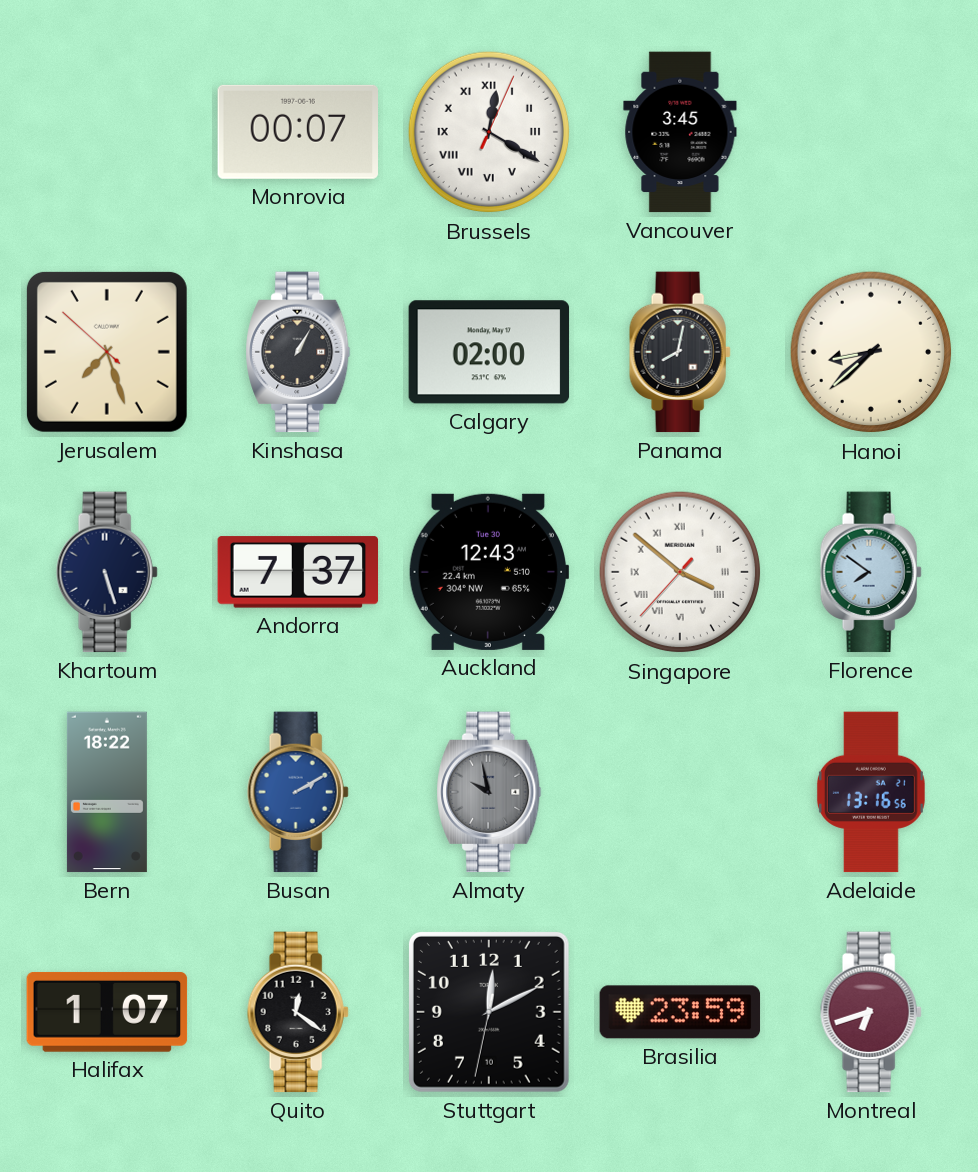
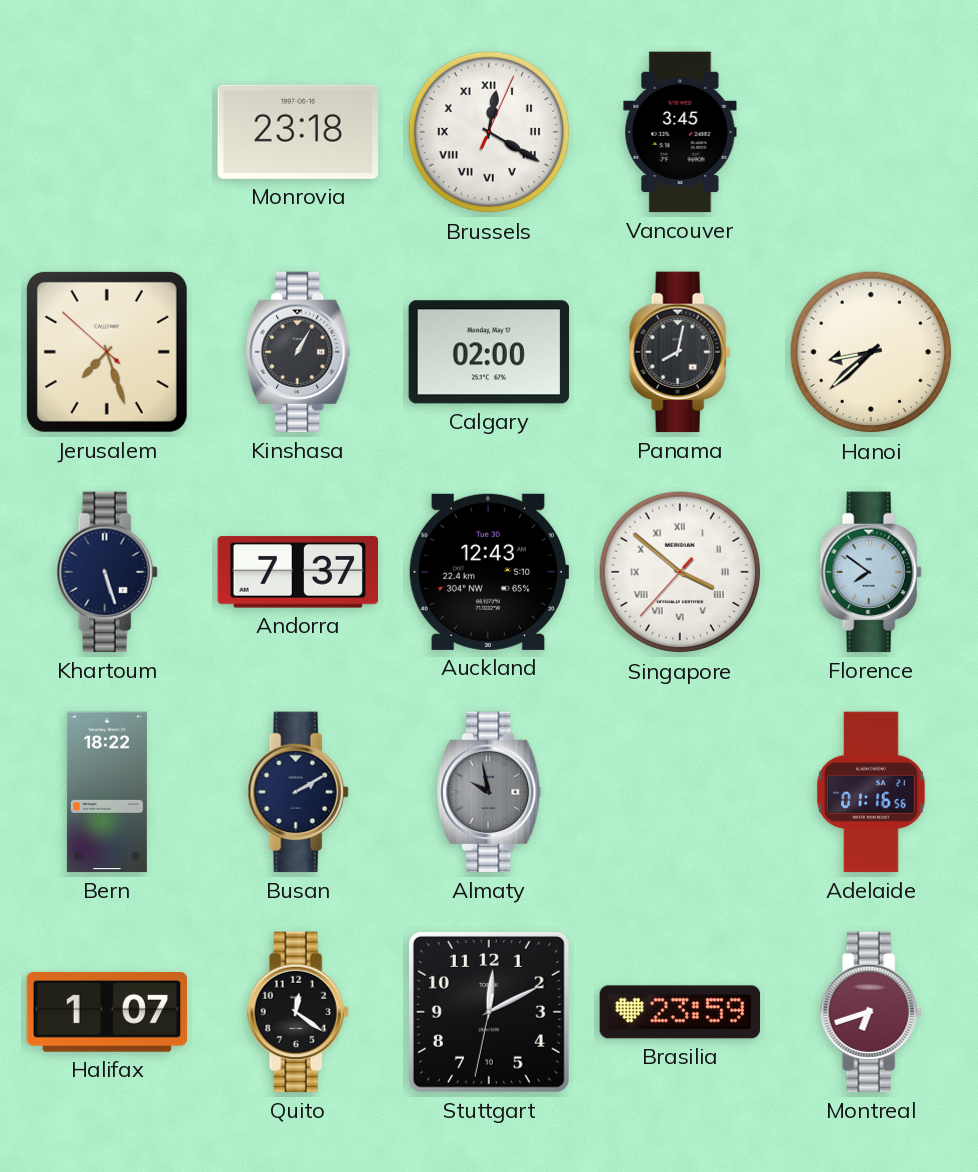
Monrovia: 00:07 -> 23:18 (298, 132)
Busan dial: blue -> navy (298, 792)
Adelaide: 13:16 -> 01:16 (871, 792)
